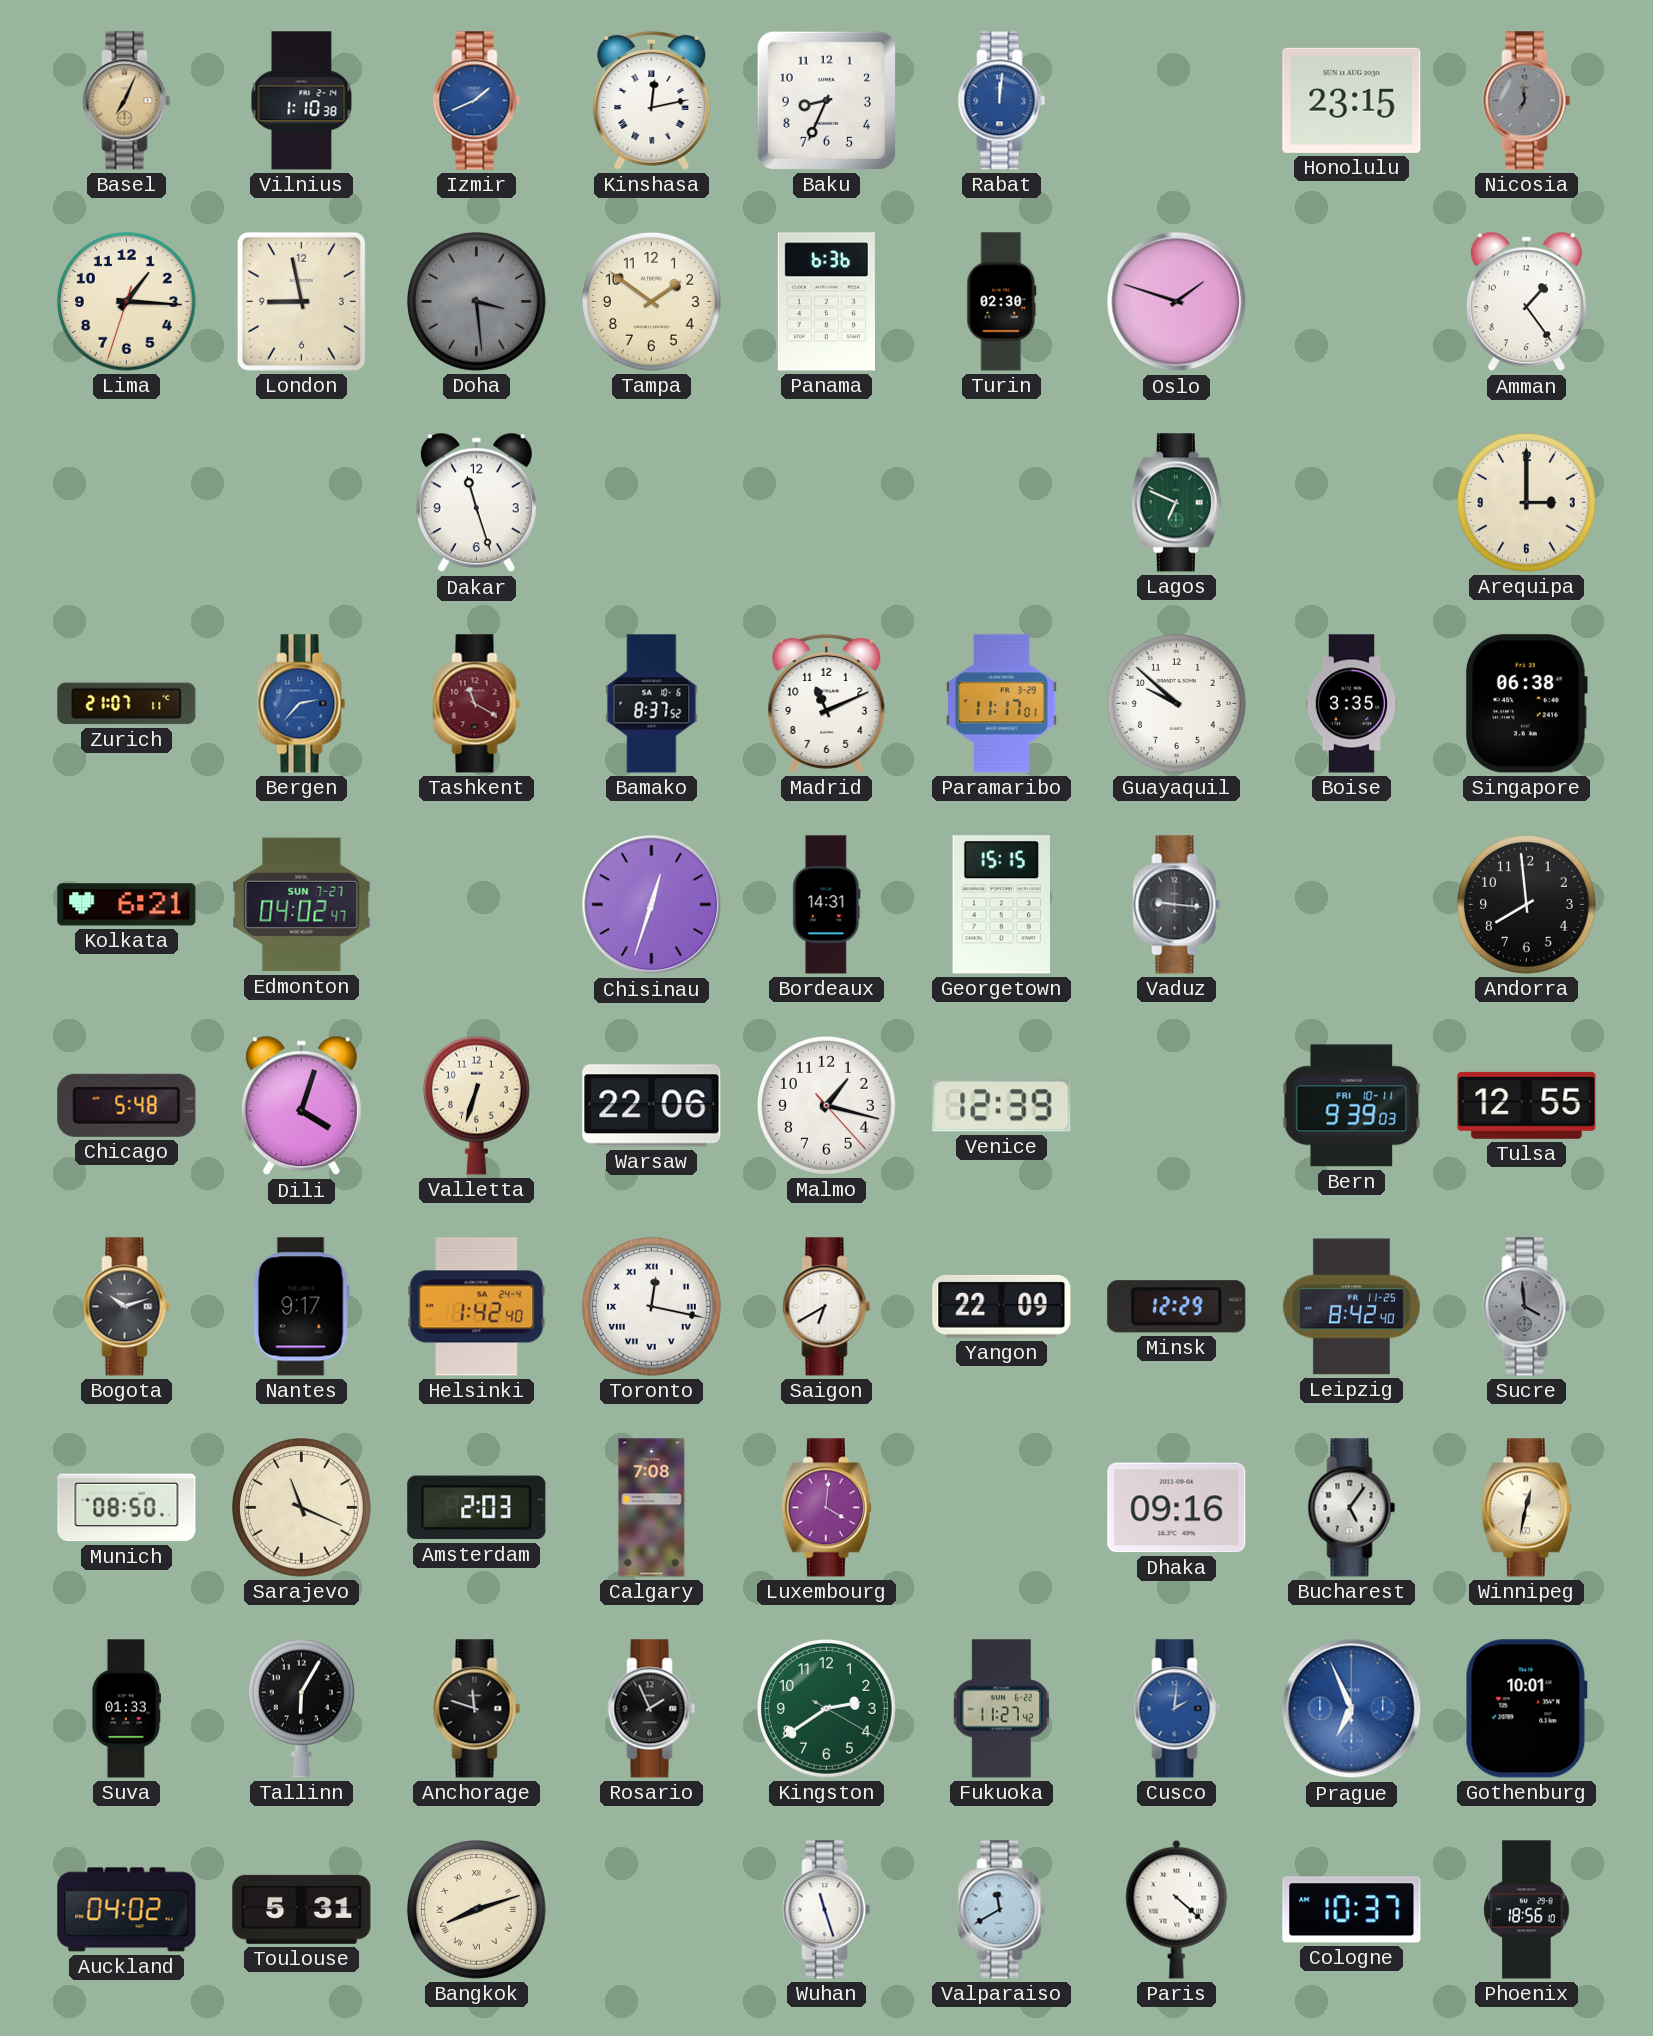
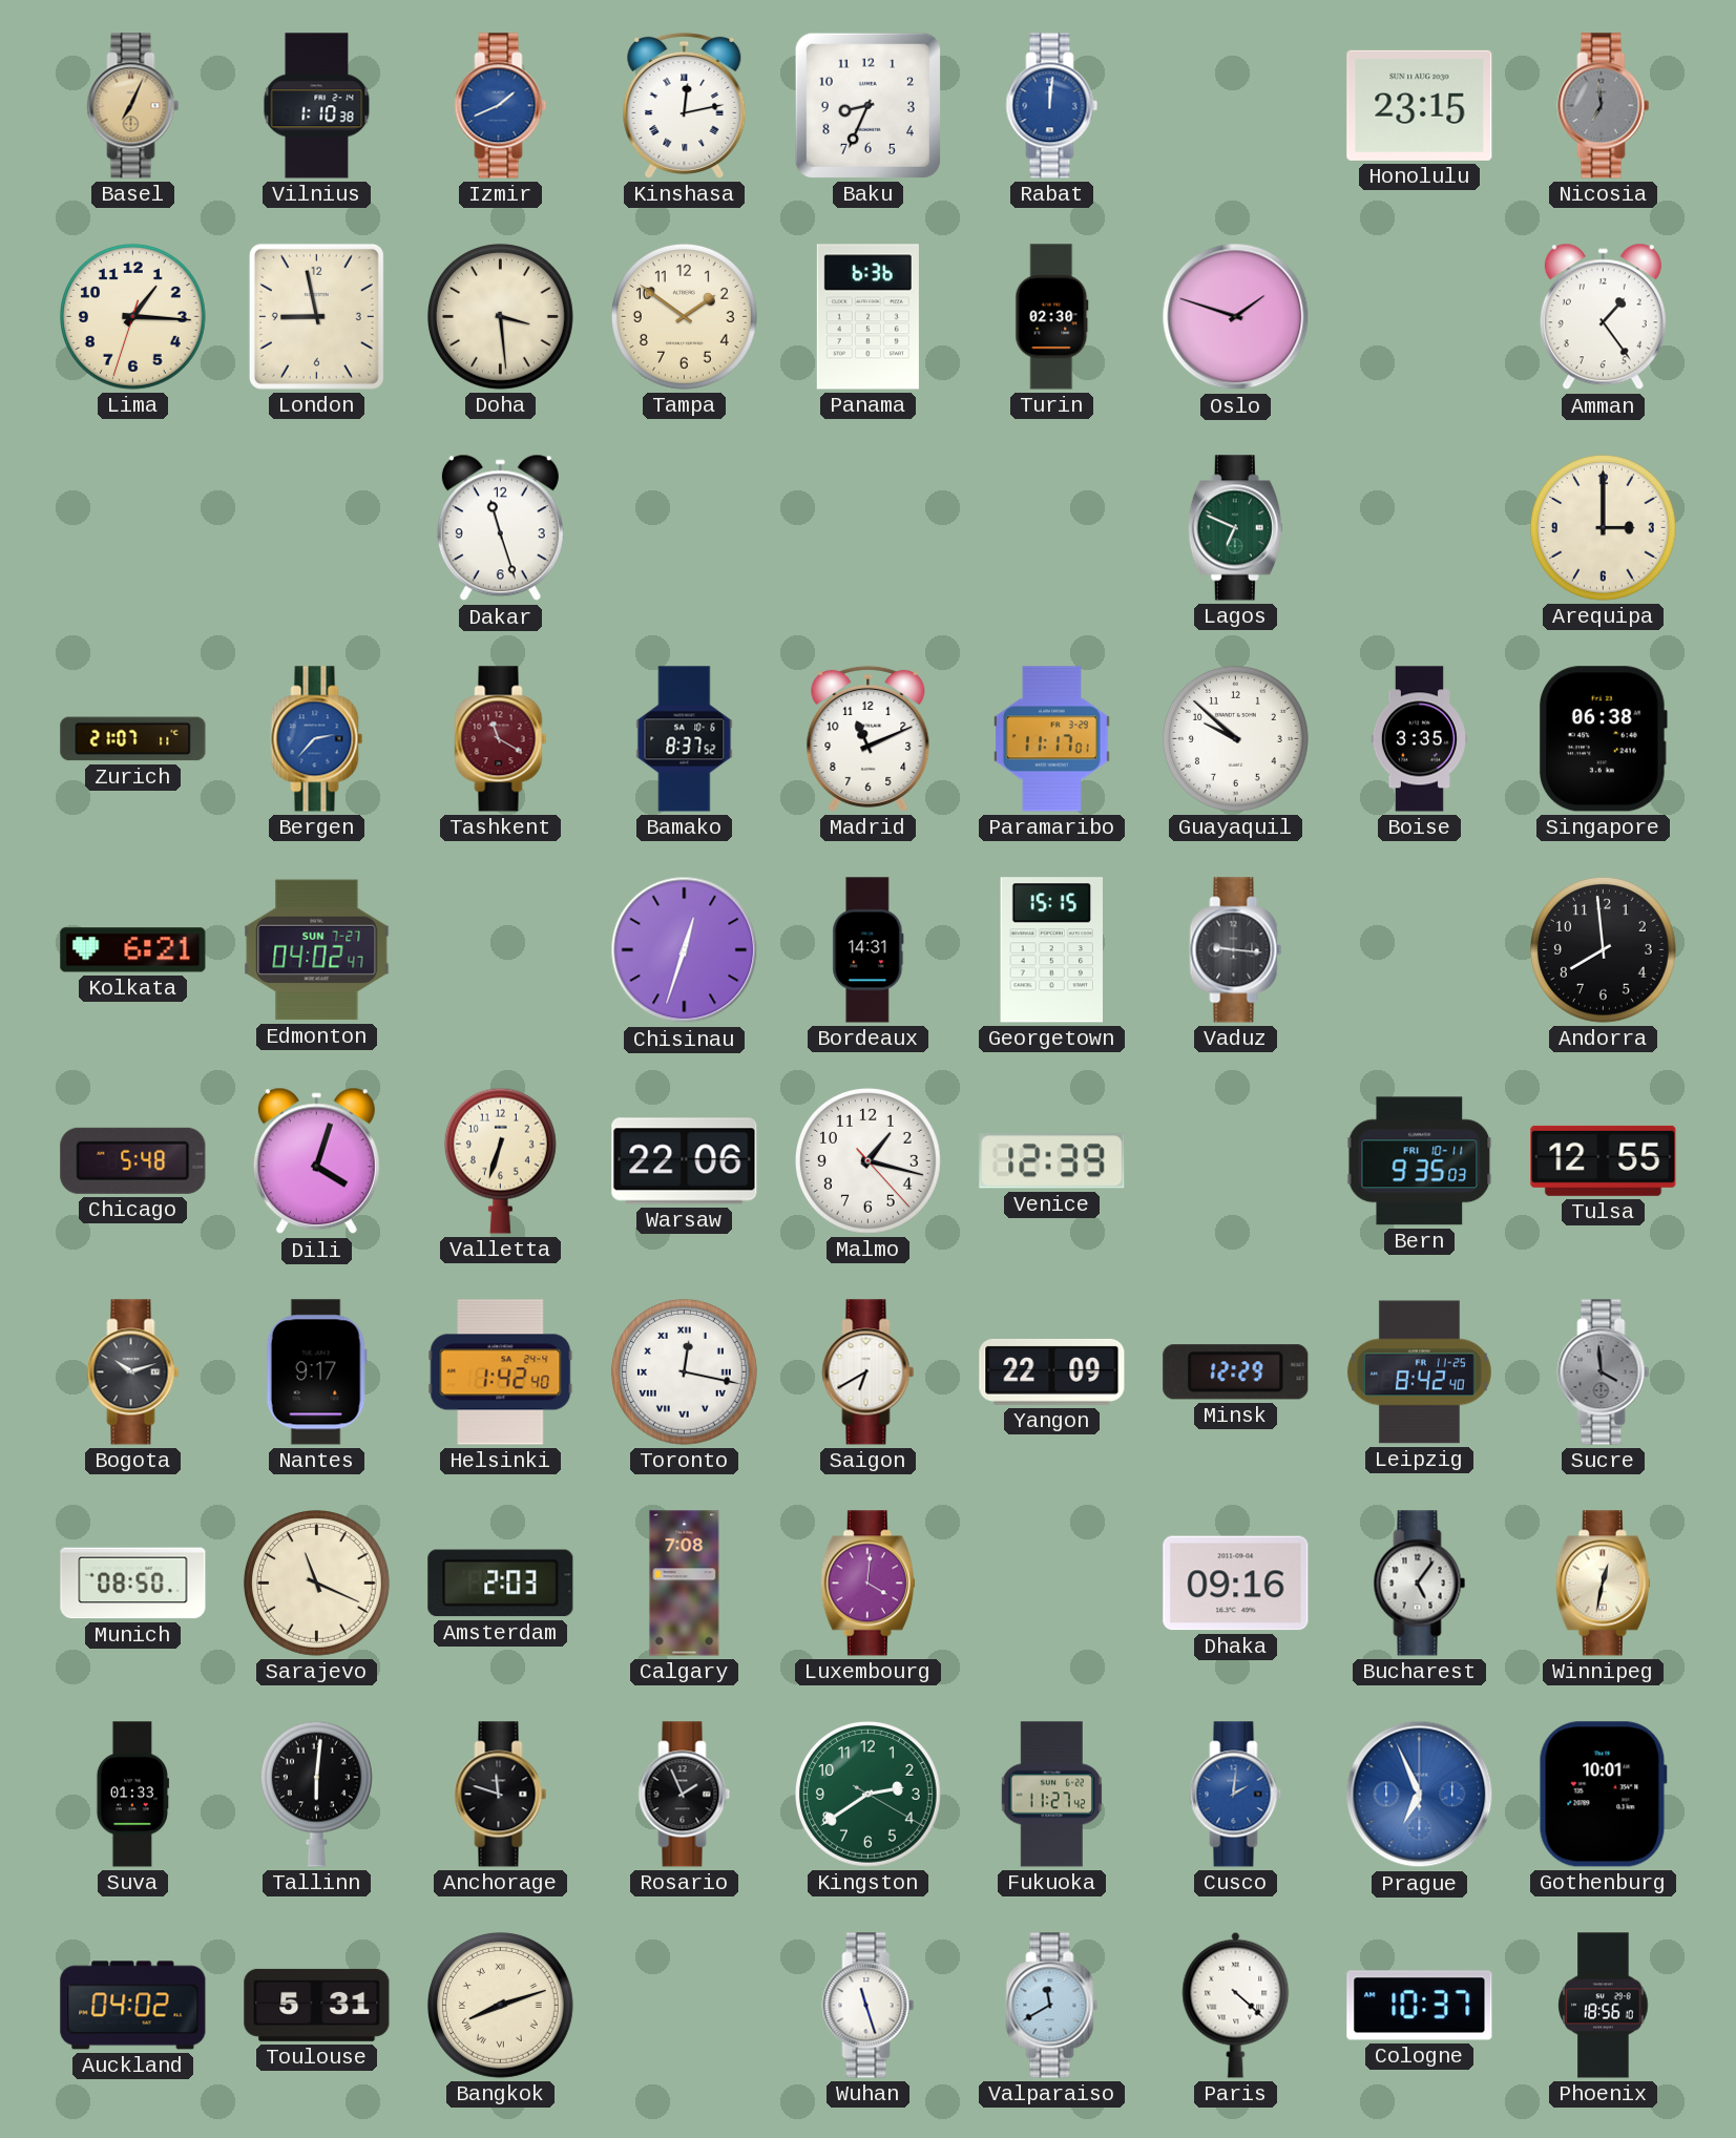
Doha dial: grey -> cream (501, 316)
Bern: 9:39 -> 9:35 (1420, 1161)
Tallinn: 6:05 -> 6:01 (316, 1794)
